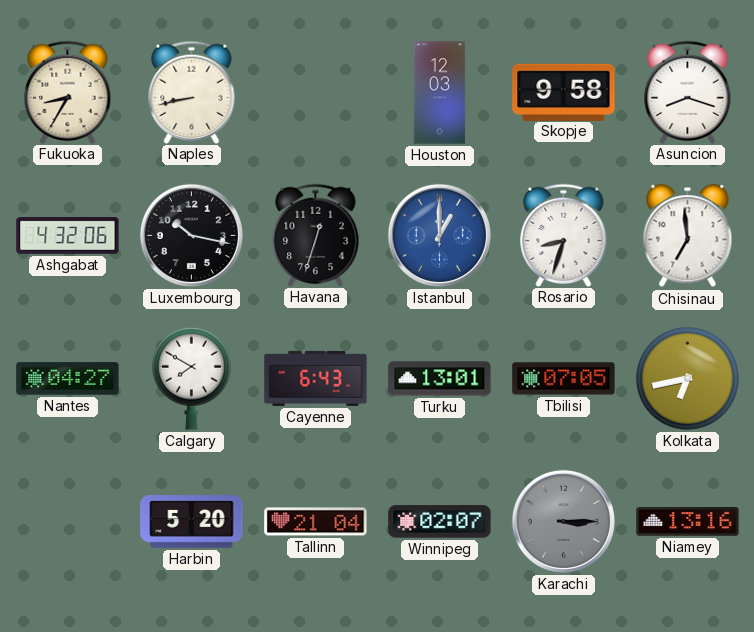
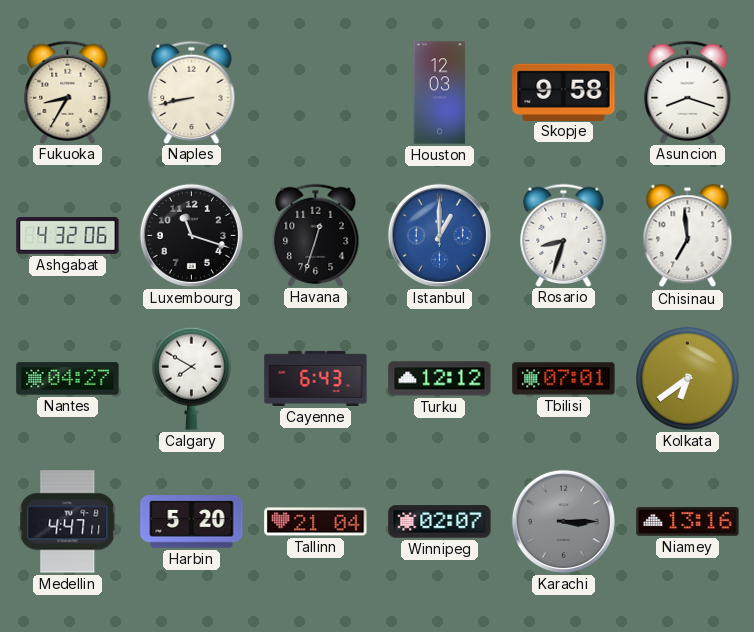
Luxembourg: 10:17 -> 11:18 (191, 235)
Turku: 13:01 -> 12:12 (440, 379)
Tbilisi: 07:05 -> 07:01 (564, 379)
Kolkata: 6:43 -> 6:39 (688, 379)
Medellin: none -> 4:47 (68, 522)
